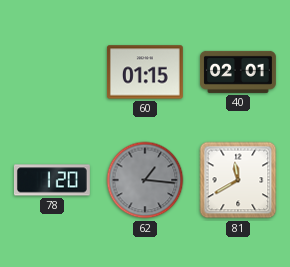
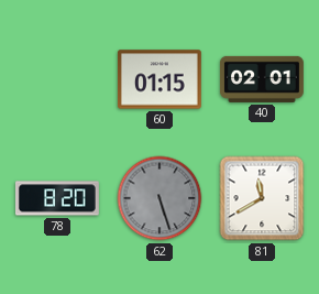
78: 1:20 -> 8:20 (57, 198)
62: 1:16 -> 5:27 (159, 198)
